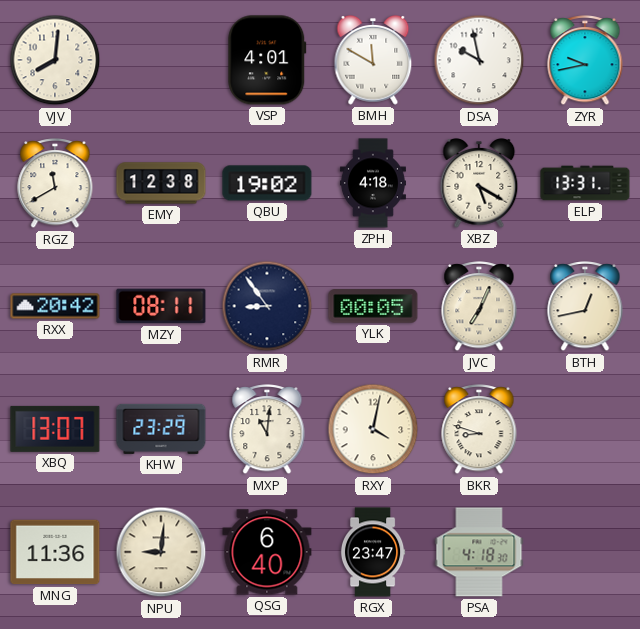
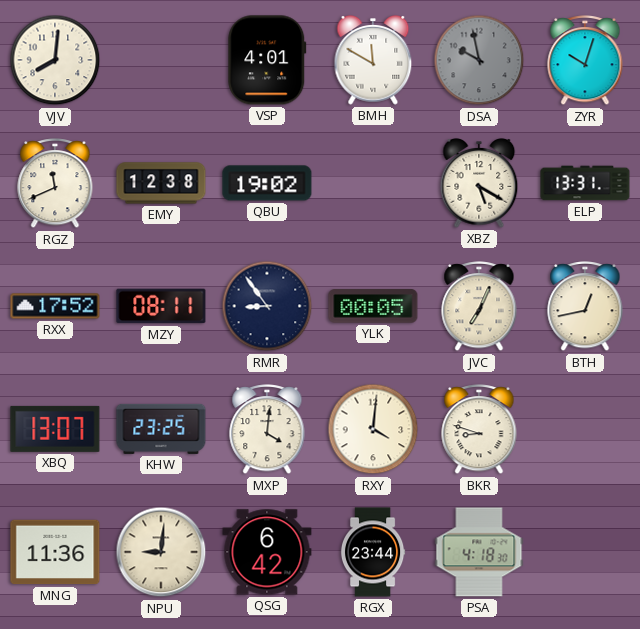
DSA dial: white -> grey (479, 60)
ZYR: 9:43 -> 10:03 (585, 61)
RGZ: 11:40 -> 11:41 (55, 184)
ZPH: 4:18 -> none (373, 183)
RXX: 20:42 -> 17:52 (55, 306)
KHW: 23:29 -> 23:25 (161, 429)
MXP: 11:01 -> 4:01 (267, 430)
RXY: 4:02 -> 4:01 (373, 429)
QSG: 6:40 -> 6:42 (267, 552)
RGX: 23:47 -> 23:44 (373, 552)
